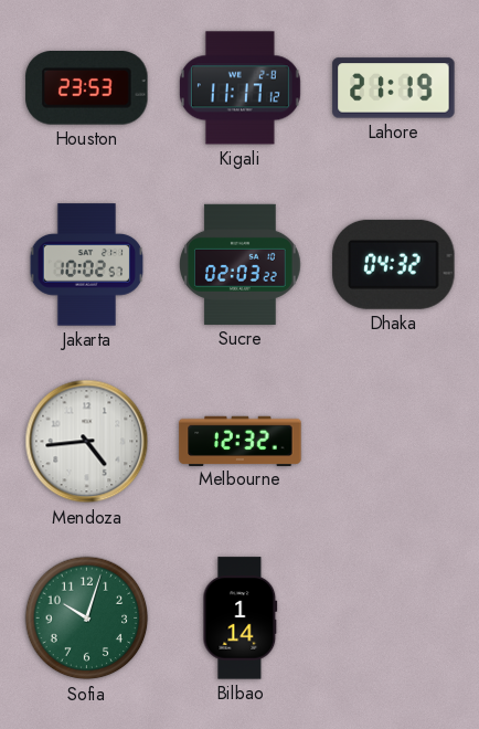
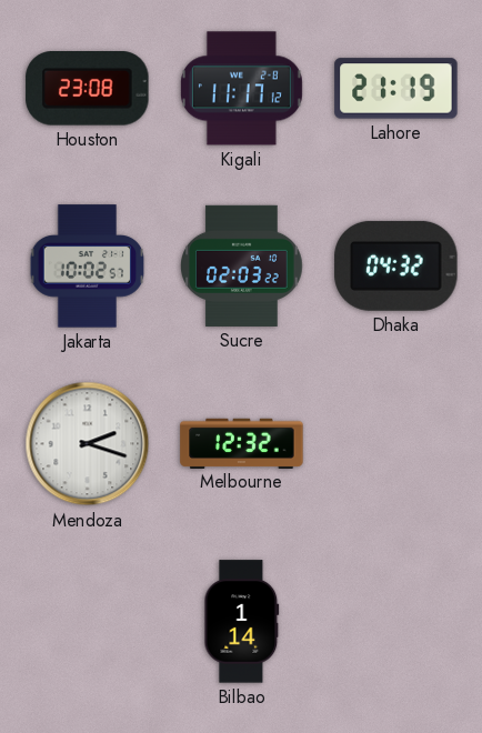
Houston: 23:53 -> 23:08 (88, 89)
Mendoza: 4:44 -> 2:18 (88, 444)
Sofia: 10:03 -> none (87, 619)
